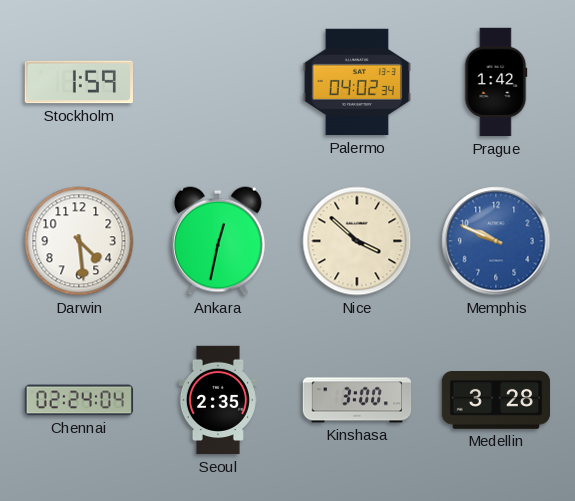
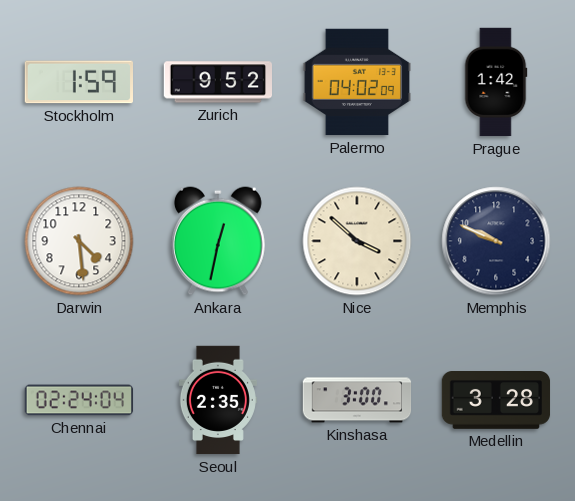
Zurich: none -> 9:52 (217, 82)
Palermo: 04:02:34 -> 04:02:09 (356, 82)
Memphis dial: blue -> navy (496, 241)
